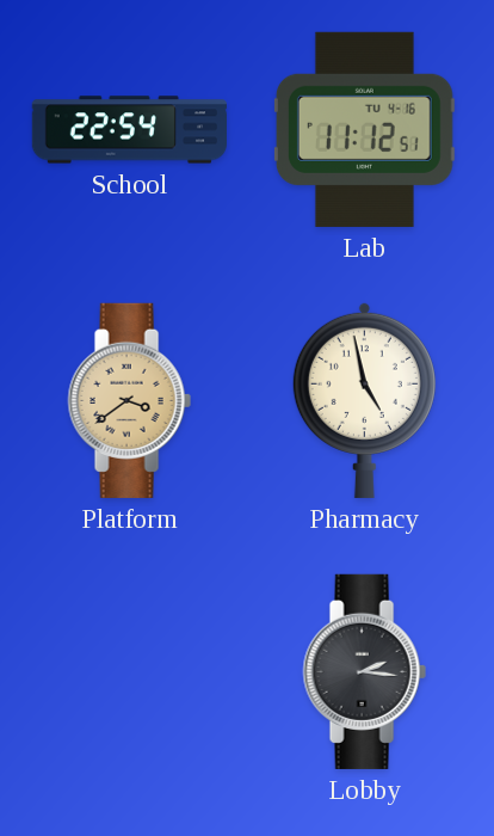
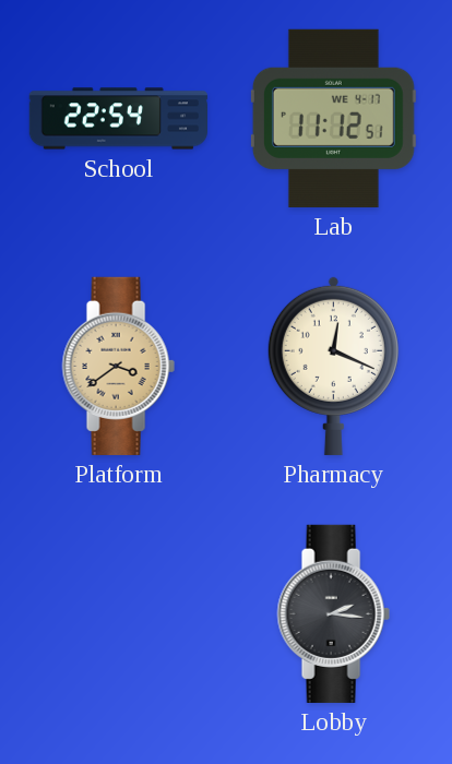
Lab date: TU 4-16 -> WE 4-17 (333, 118)
Pharmacy: 4:58 -> 12:19 (333, 366)
